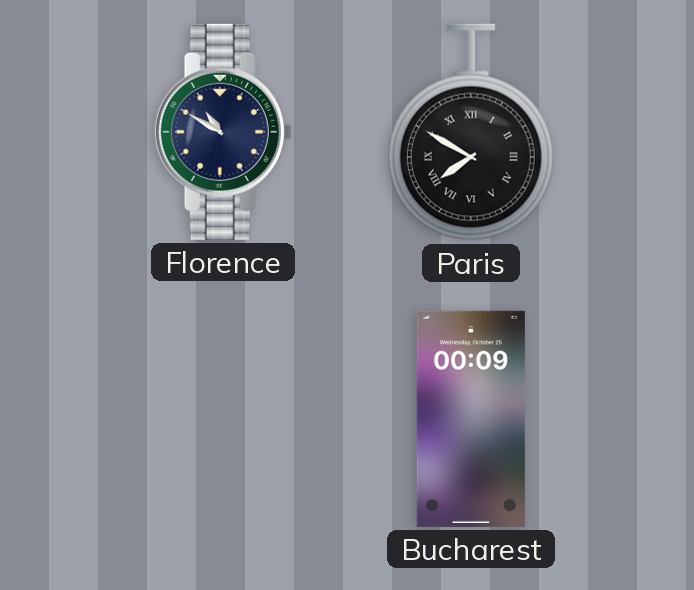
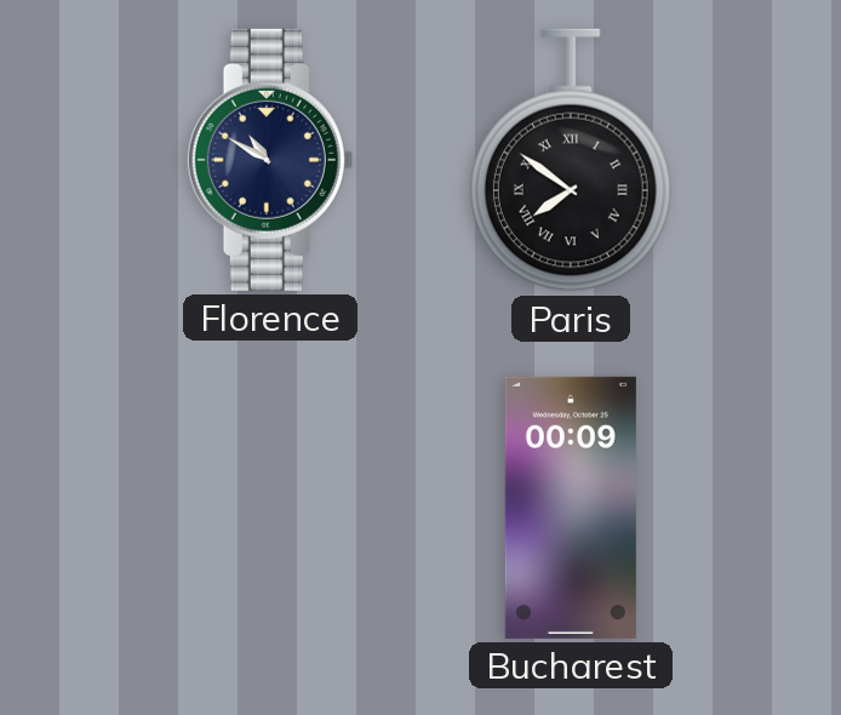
Paris: 7:50 -> 7:51 (571, 160)
